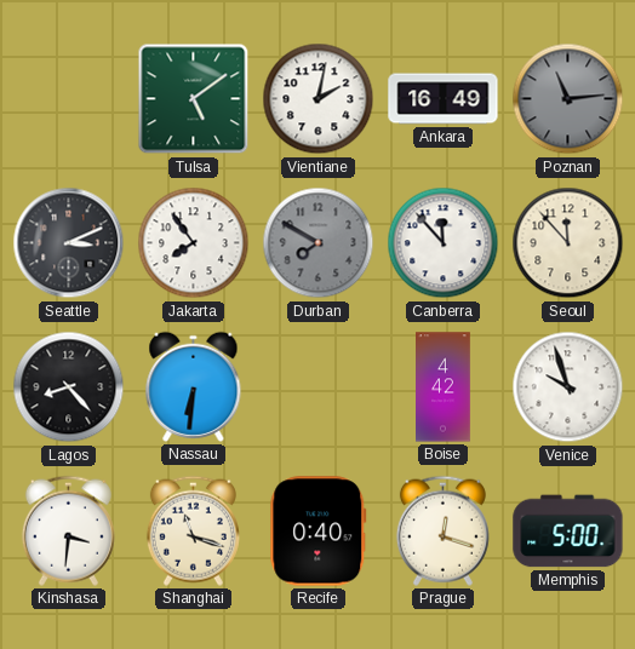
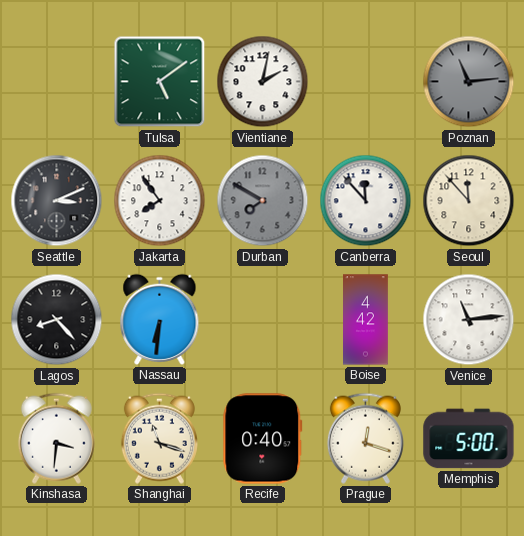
Ankara: 16:49 -> none (444, 99)
Venice: 9:57 -> 11:14 (469, 320)
